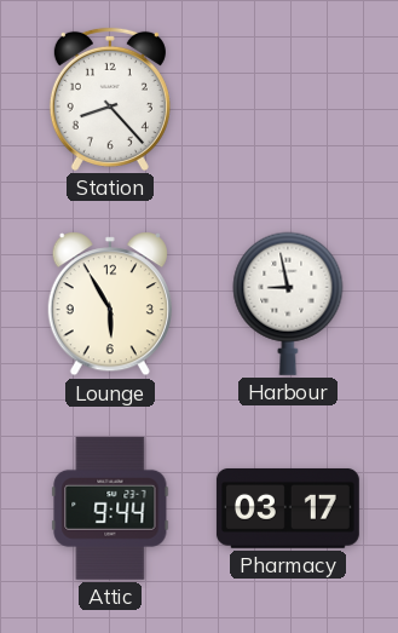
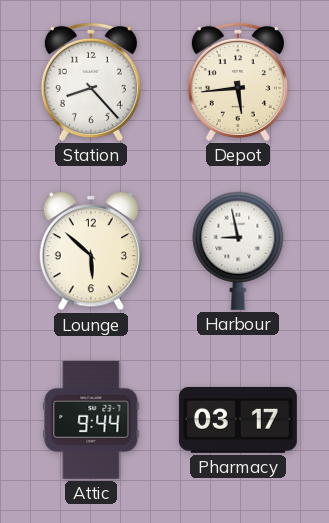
Depot: none -> 5:44 (238, 82)
Lounge: 5:55 -> 5:52 (91, 251)
